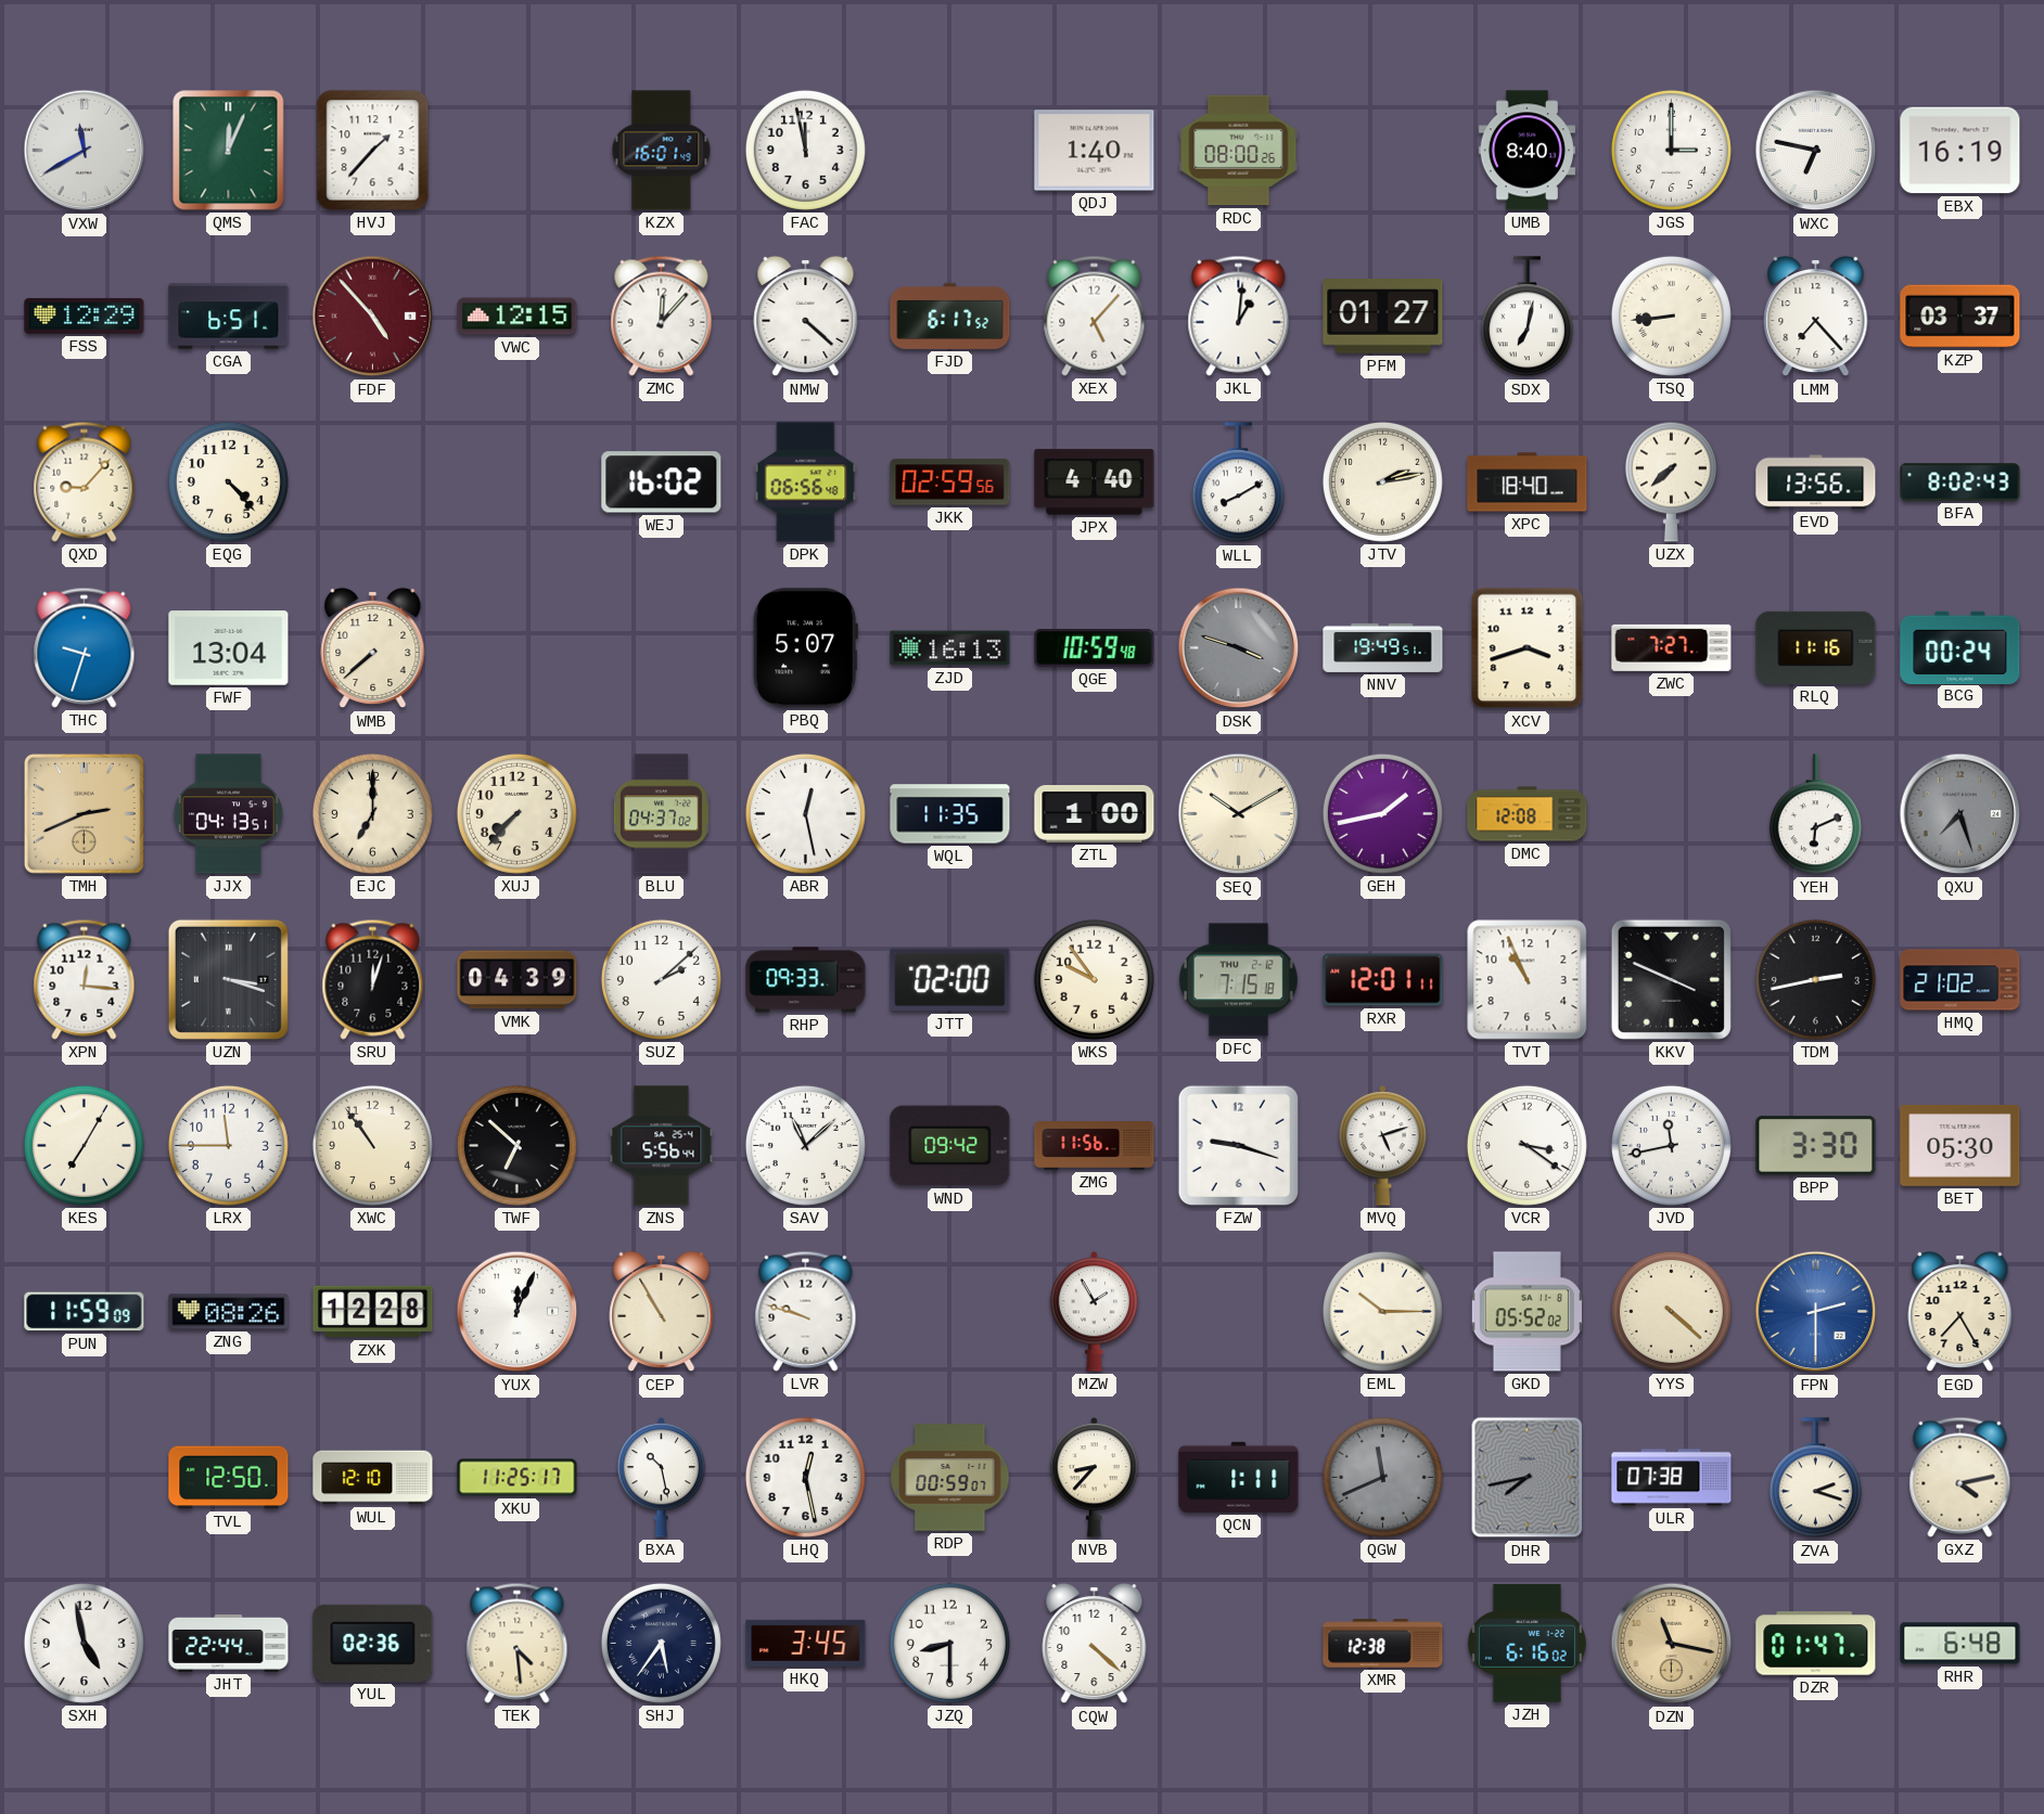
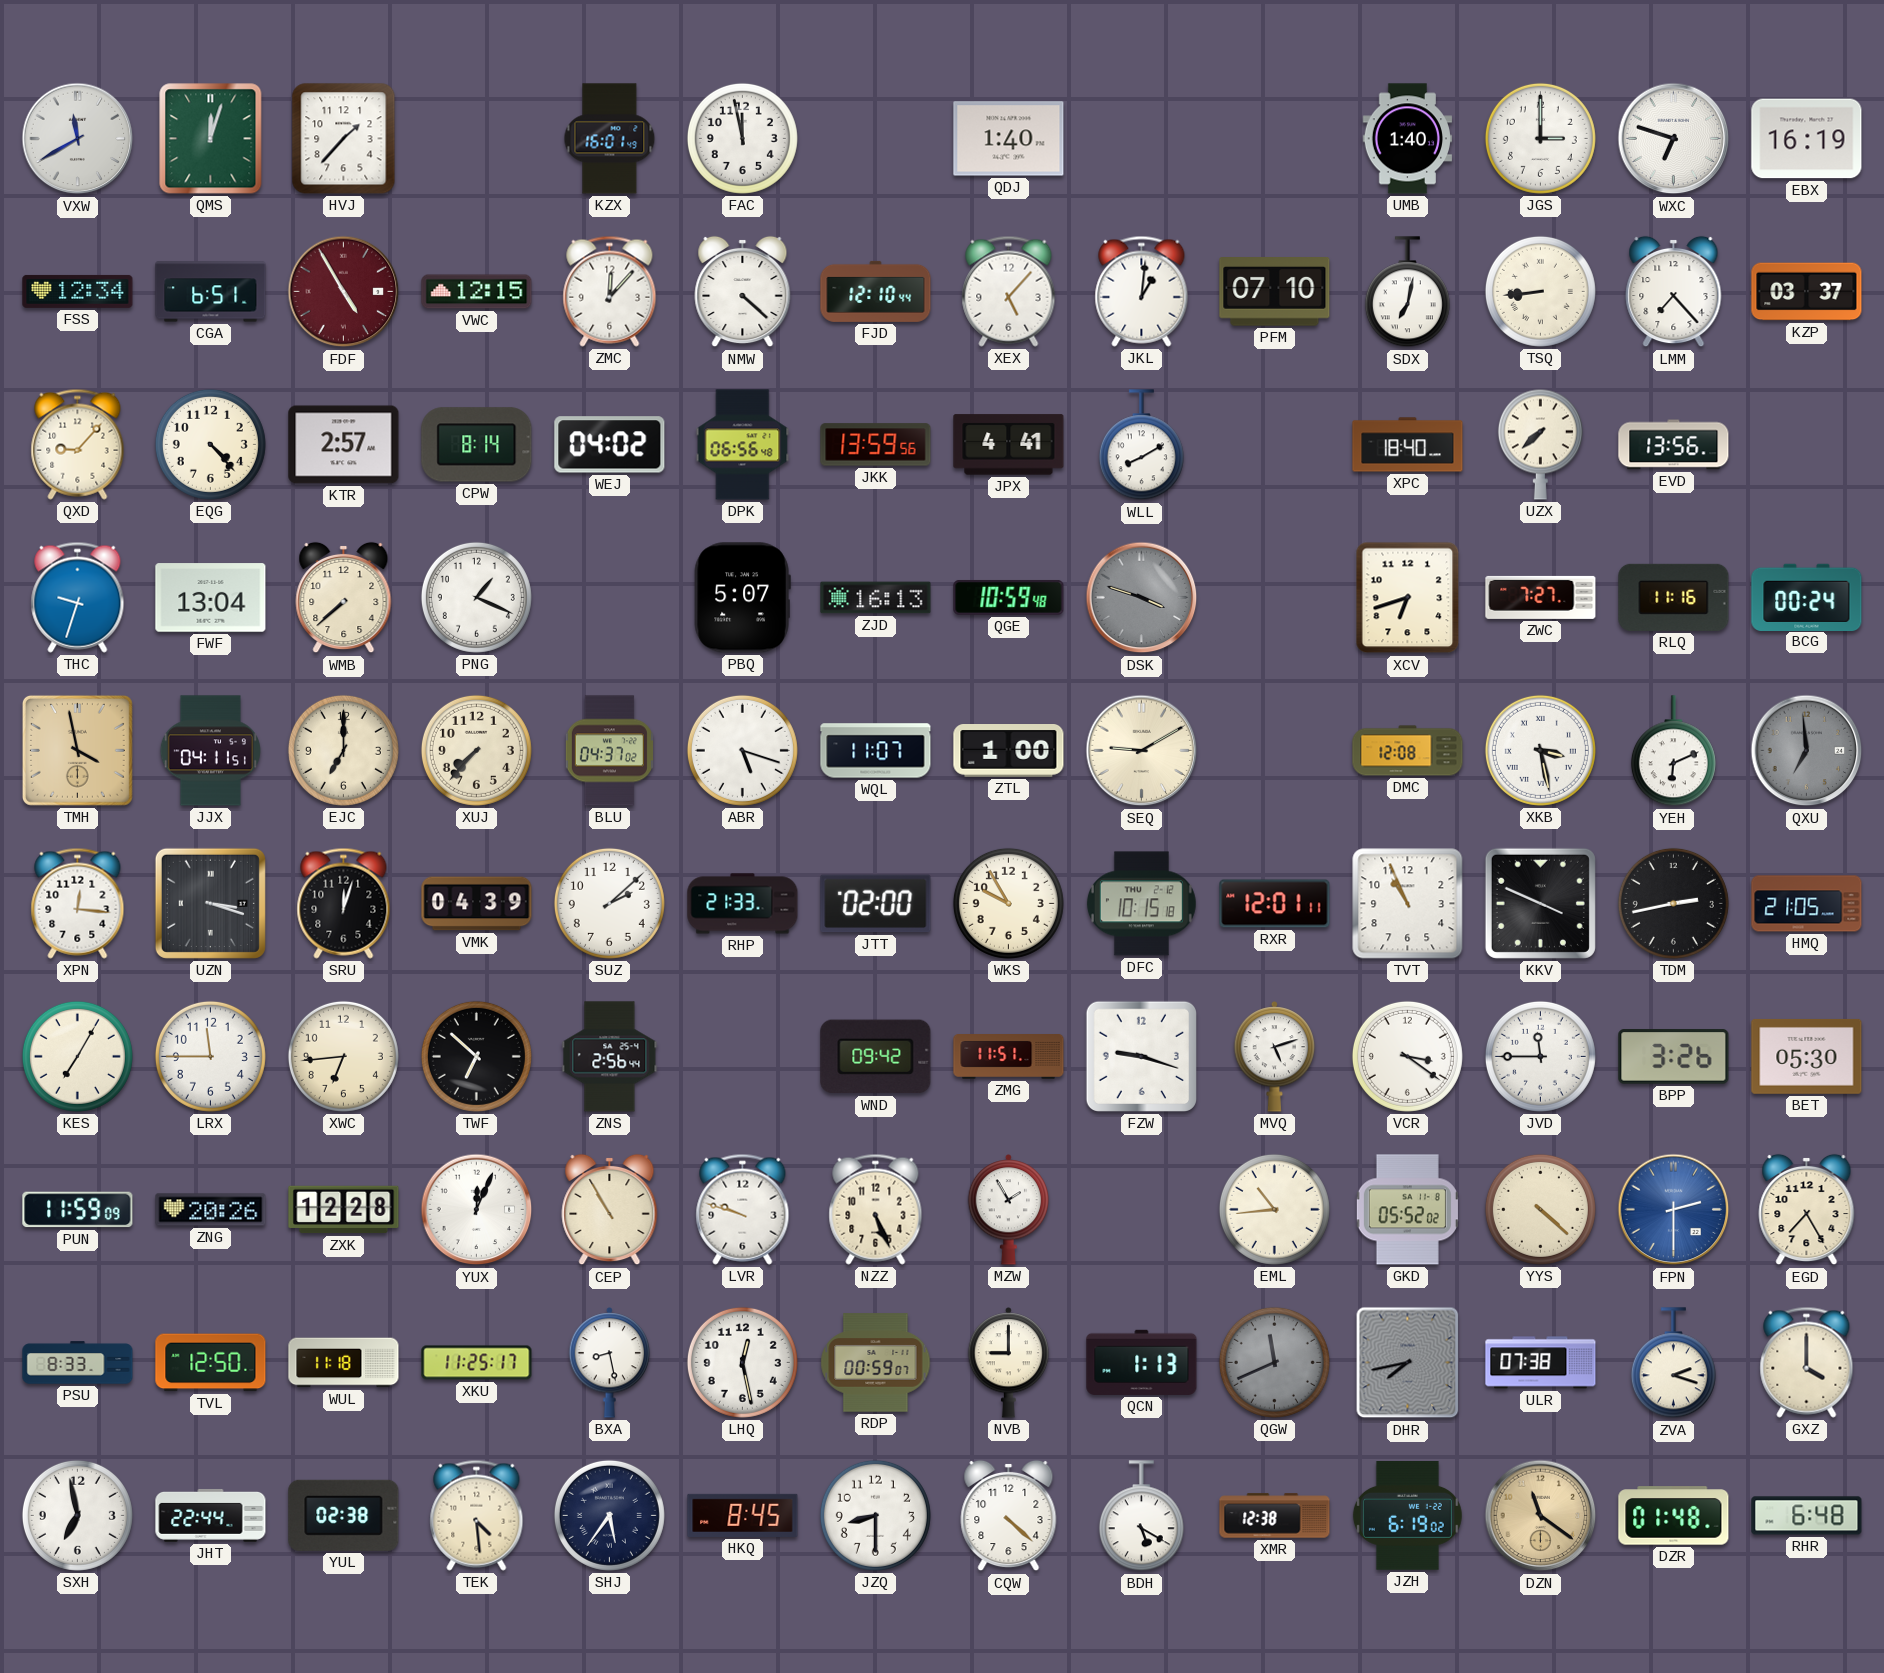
QMS: 12:04 -> 12:03 (211, 139)
RDC: 08:00 -> none (1239, 151)
UMB: 8:40 -> 1:40 (1407, 139)
WXC: 6:47 -> 6:48 (1674, 139)
FSS: 12:29 -> 12:34 (78, 291)
FDF: 4:53 -> 4:55 (344, 292)
FJD: 6:17 -> 12:10 (876, 291)
PFM: 01:27 -> 07:10 (1275, 292)
KTR: none -> 2:57 (344, 445)
CPW: none -> 8:14 (477, 445)
WEJ: 16:02 -> 04:02 (610, 445)
JKK: 02:59 -> 13:59 (876, 445)
JPX: 4:40 -> 4:41 (1009, 445)
JTV: 2:13 -> none (1382, 481)
BFA: 8:02 -> none (1960, 483)
PNG: none -> 1:19 (476, 597)
NNV: 19:49 -> none (1383, 647)
XCV: 3:42 -> 6:42 (1408, 598)
TMH: 2:41 -> 3:58 (77, 750)
JJX: 04:13 -> 04:11 (210, 751)
ABR: 12:28 -> 5:18 (742, 750)
WQL: 11:35 -> 11:07 (876, 751)
SEQ: 10:10 -> 9:10 (1142, 751)
GEH: 1:43 -> none (1382, 813)
XKB: none -> 3:28 (1540, 750)
QXU: 7:27 -> 6:59 (1807, 751)
RHP: 09:33 -> 21:33 (743, 904)
WKS: 9:54 -> 9:55 (1008, 903)
DFC: 7:15 -> 10:15 (1141, 904)
HMQ: 21:02 -> 21:05 (1807, 904)
XWC: 10:54 -> 6:44 (343, 1056)
ZNS: 5:56 -> 2:56 (610, 1057)
SAV: 11:08 -> none (805, 1145)
ZMG: 11:56 -> 11:51 (1009, 1057)
JVD: 11:43 -> 11:45 (1540, 1056)
BPP: 3:30 -> 3:26 (1674, 1057)
ZNG: 08:26 -> 20:26 (211, 1210)
NZZ: none -> 5:26 (876, 1209)
EML: 10:15 -> 10:44 (1274, 1209)
PSU: none -> 8:33 (78, 1363)
WUL: 12:10 -> 11:18 (344, 1363)
BXA: 10:28 -> 8:28 (610, 1363)
NVB: 8:37 -> 9:00 (1009, 1363)
QCN: 1:11 -> 1:13 (1142, 1362)
GXZ: 4:13 -> 4:00 (1807, 1362)
SXH: 4:58 -> 6:58 (77, 1515)
YUL: 02:36 -> 02:38 (344, 1515)
HKQ: 3:45 -> 8:45 (743, 1515)
BDH: none -> 5:20 (1141, 1516)
JZH: 6:16 -> 6:19 (1407, 1516)
DZN: 11:17 -> 11:21 (1541, 1516)
DZR: 01:47 -> 01:48 (1674, 1516)
